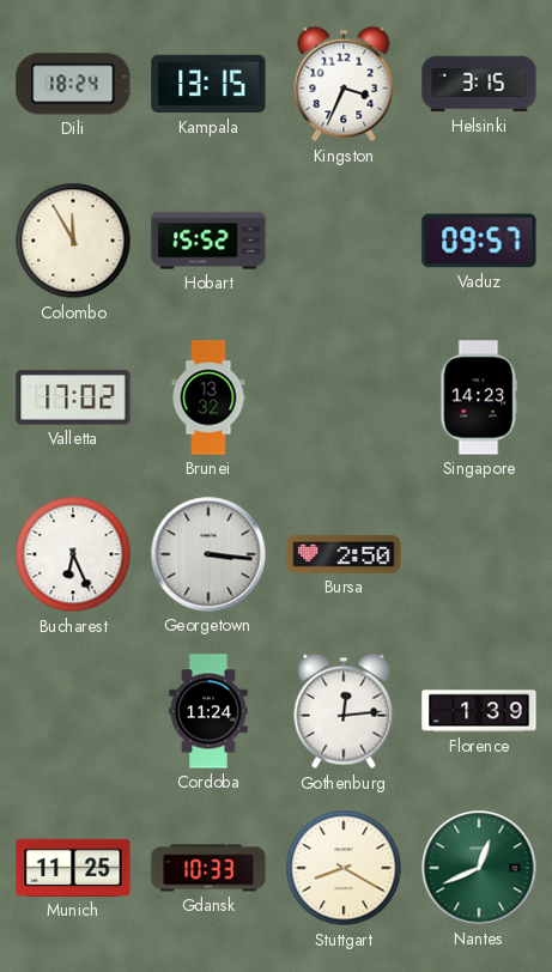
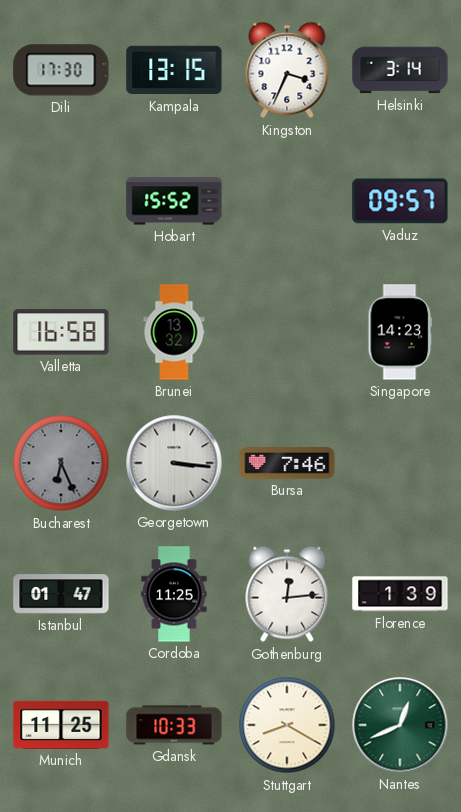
Dili: 18:24 -> 17:30 (61, 70)
Helsinki: 3:15 -> 3:14 (400, 70)
Colombo: 11:55 -> none (73, 241)
Valletta: 17:02 -> 16:58 (61, 332)
Bucharest dial: white -> grey (61, 463)
Bursa: 2:50 -> 7:46 (287, 463)
Istanbul: none -> 01:47 (61, 594)
Cordoba: 11:24 -> 11:25 (174, 594)
